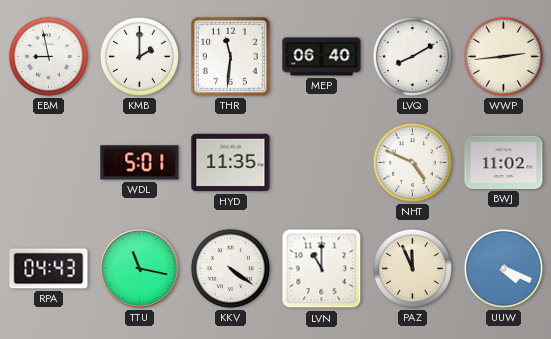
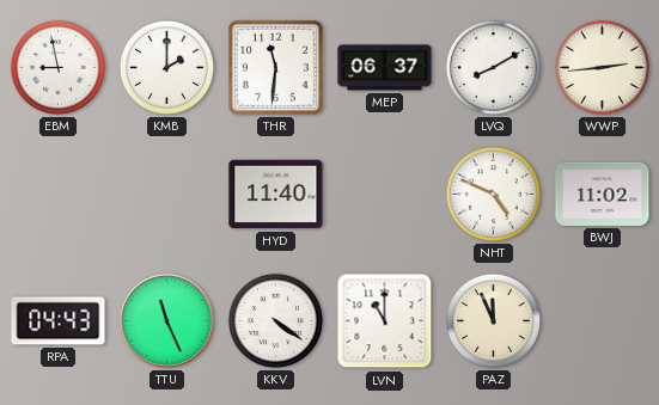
MEP: 06:40 -> 06:37 (385, 68)
WDL: 5:01 -> none (140, 163)
HYD: 11:35 -> 11:40 (276, 195)
TTU: 11:17 -> 11:26 (167, 321)
UUW: 4:19 -> none (503, 268)
